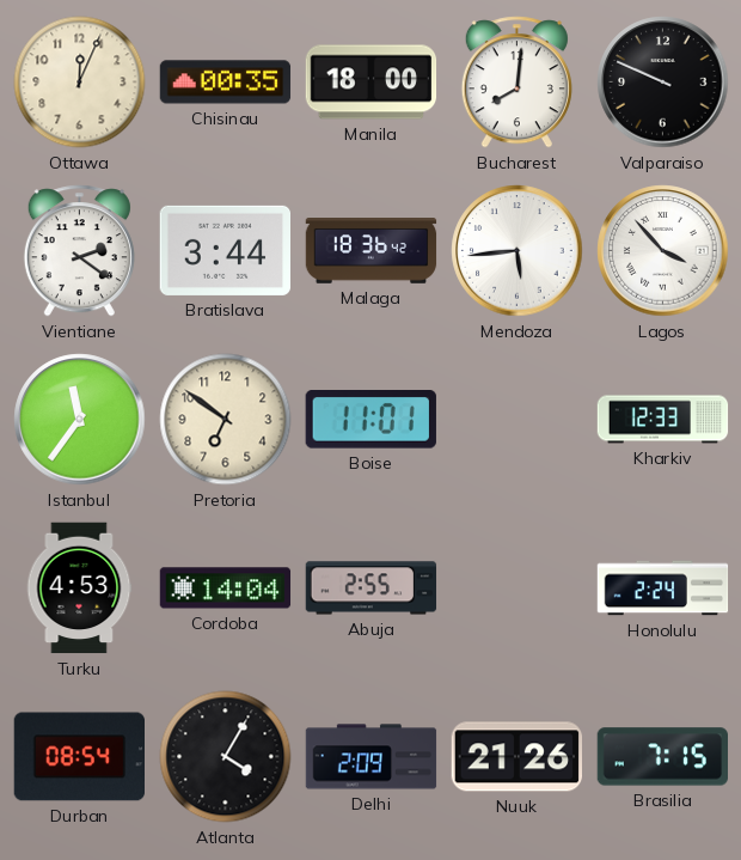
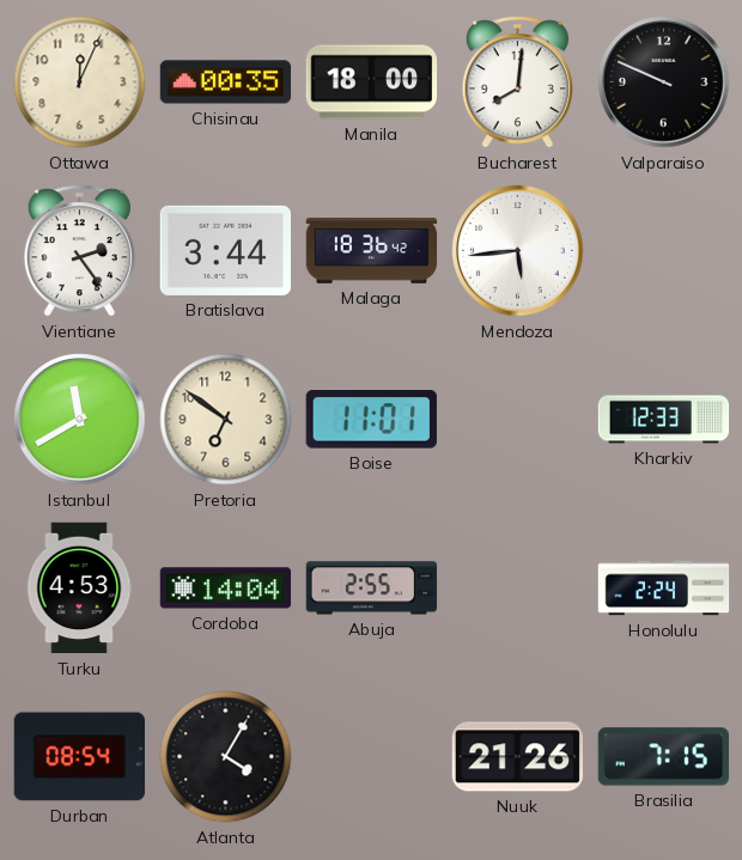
Vientiane: 2:21 -> 2:24 (79, 251)
Lagos: 3:53 -> none (663, 251)
Istanbul: 11:36 -> 11:40 (80, 420)
Delhi: 2:09 -> none (372, 757)
